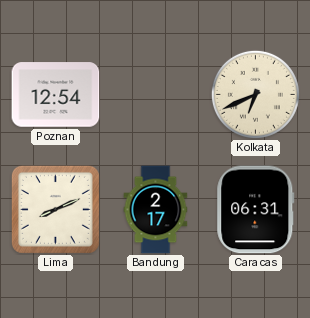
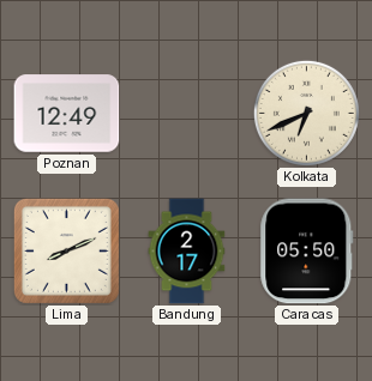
Poznan: 12:54 -> 12:49 (67, 114)
Caracas: 06:31 -> 05:50 (307, 252)
